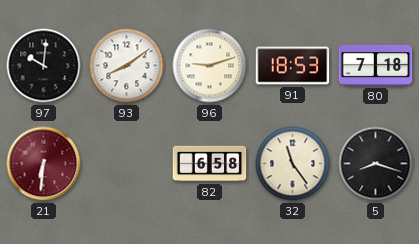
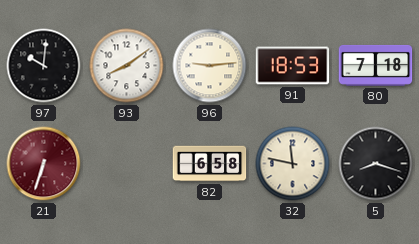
96: 9:12 -> 9:14 (210, 66)
21: 6:31 -> 6:33 (44, 164)
32: 11:24 -> 11:47 (293, 164)
